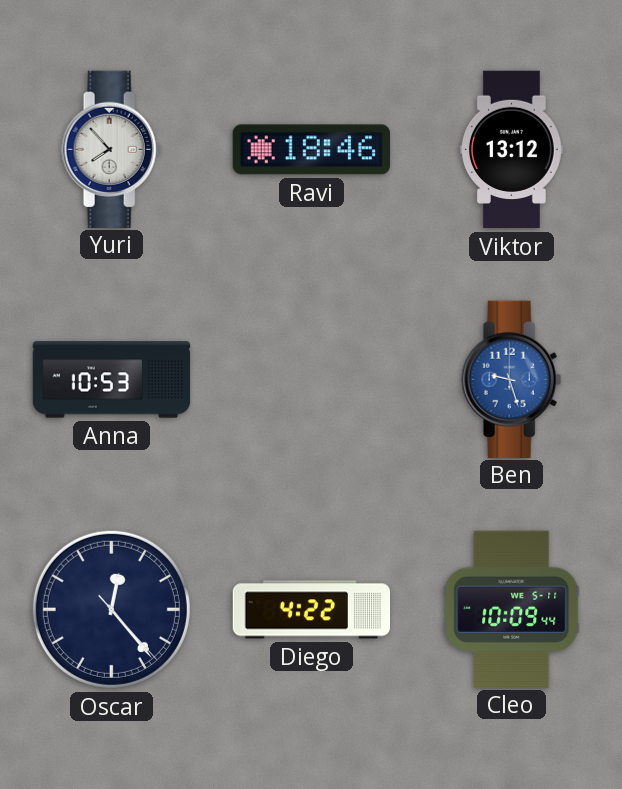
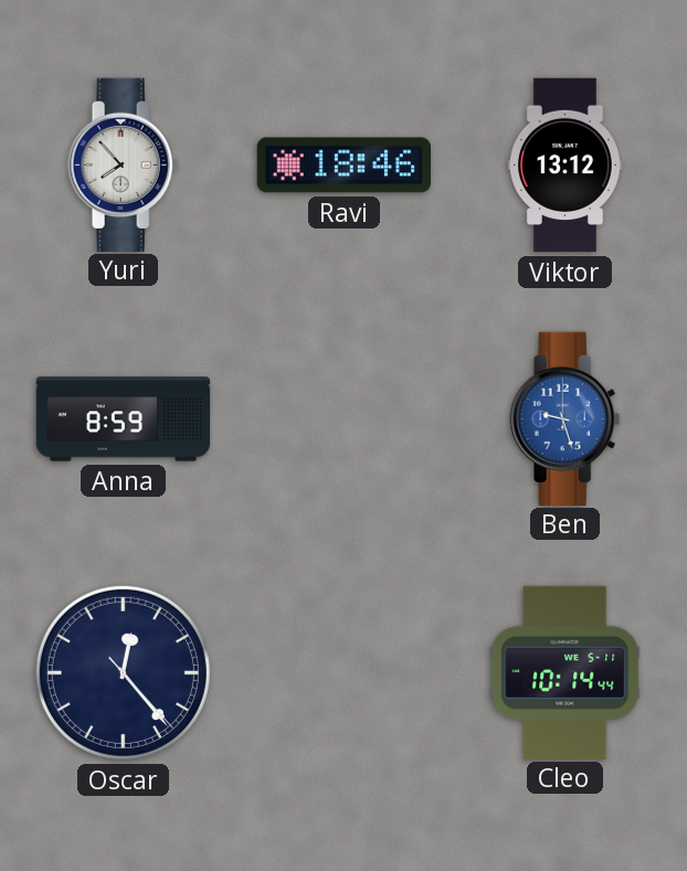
Anna: 10:53 -> 8:59 (124, 419)
Diego: 4:22 -> none (312, 610)
Cleo: 10:09 -> 10:14 (566, 672)
